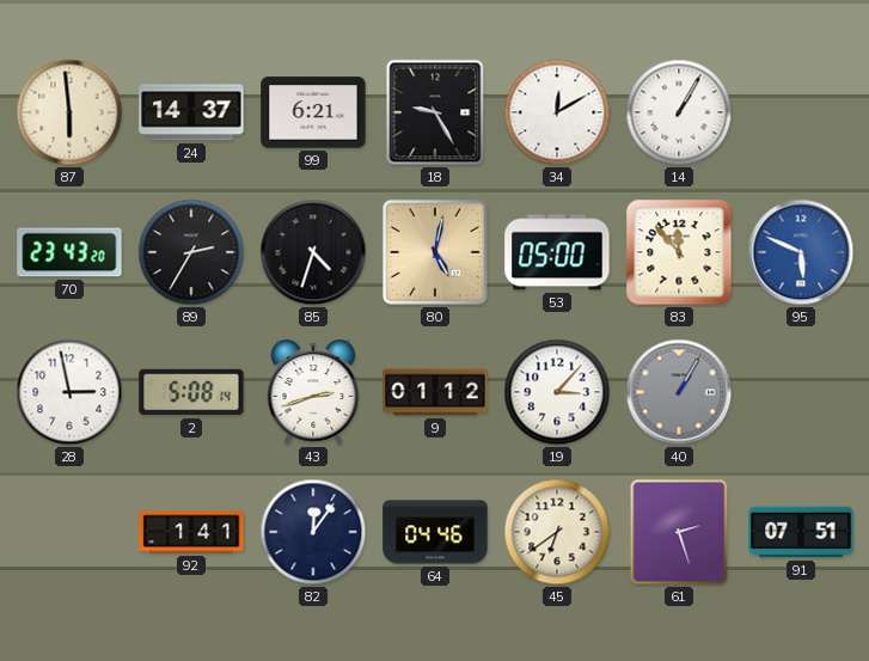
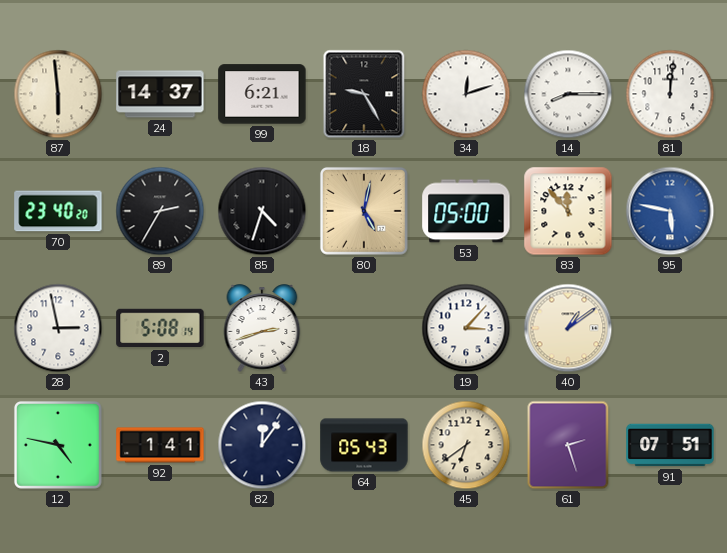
34: 12:10 -> 12:12 (466, 94)
14: 1:05 -> 8:15 (568, 94)
81: none -> 12:01 (670, 94)
70: 23:43 -> 23:40 (58, 211)
95: 5:49 -> 5:47 (670, 211)
9: 01:12 -> none (435, 392)
40: 1:05 -> 1:09 (568, 328)
40 dial: grey -> cream (568, 328)
12: none -> 4:47 (58, 445)
64: 04:46 -> 05:43 (364, 445)
